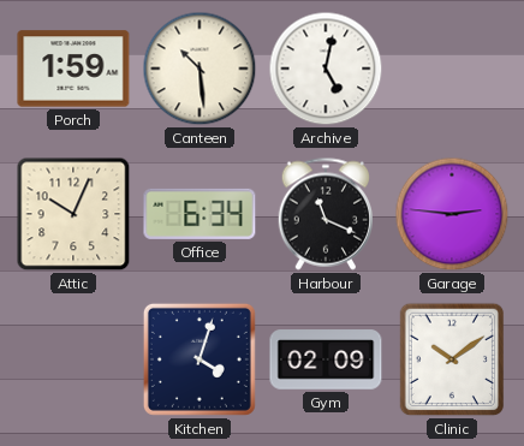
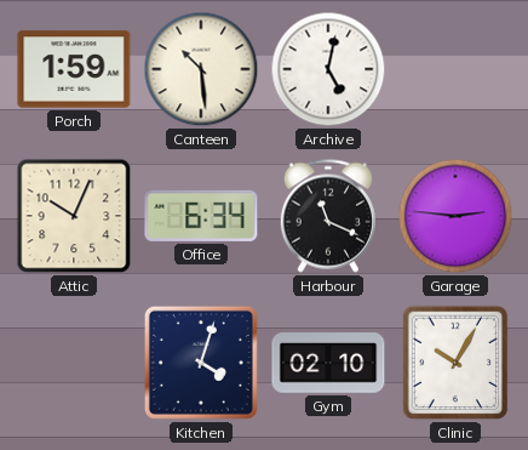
Gym: 02:09 -> 02:10 (328, 363)
Clinic: 10:09 -> 10:05 (455, 363)
